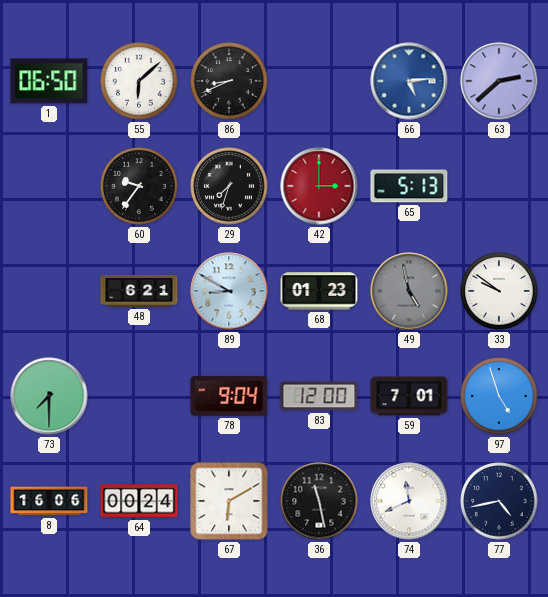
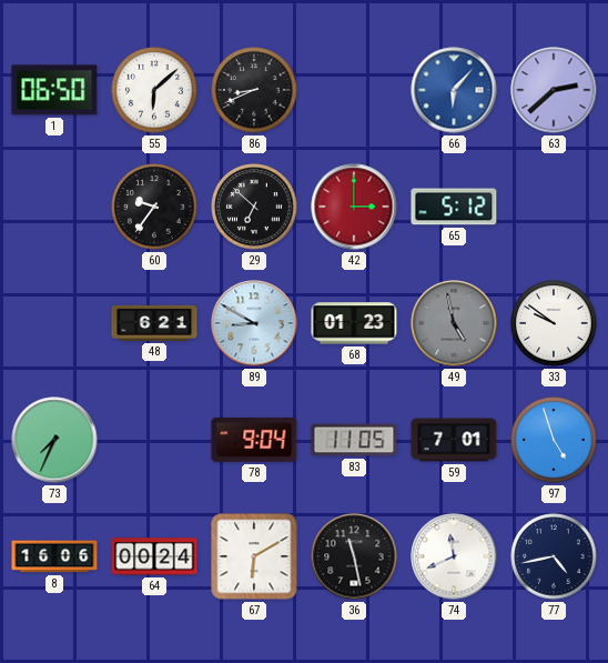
66: 5:14 -> 6:07 (454, 90)
29: 7:33 -> 6:52 (254, 207)
65: 5:13 -> 5:12 (454, 207)
73: 7:30 -> 7:34 (54, 440)
83: 12:00 -> 11:05 (354, 440)
